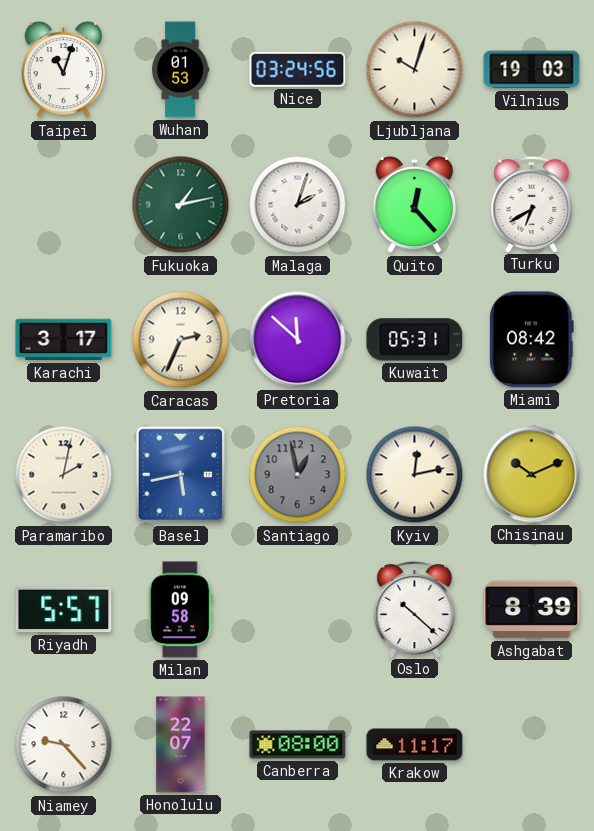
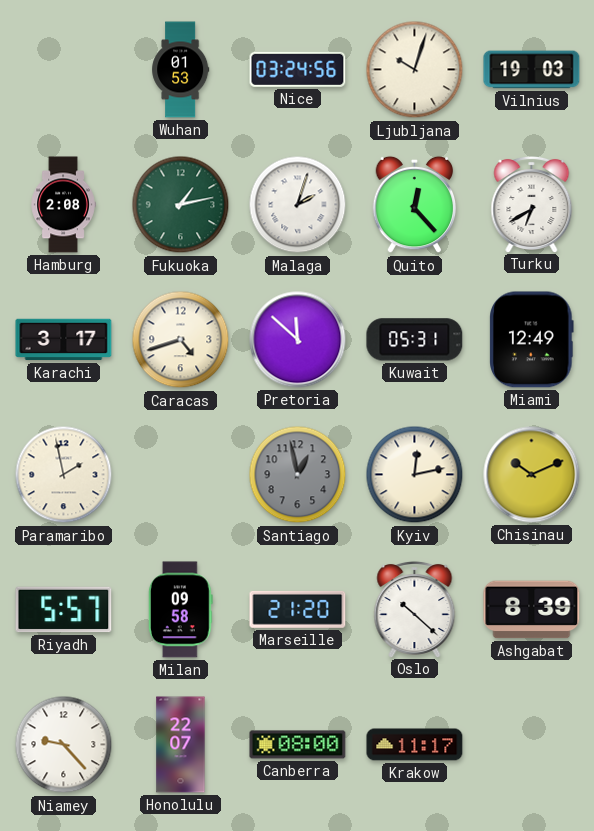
Taipei: 11:03 -> none (64, 70)
Hamburg: none -> 2:08 (63, 205)
Caracas: 2:34 -> 4:42 (181, 340)
Miami: 08:42 -> 12:49 (532, 340)
Paramaribo: 2:02 -> 1:58 (64, 475)
Basel: 5:43 -> none (181, 475)
Marseille: none -> 21:20 (298, 609)
